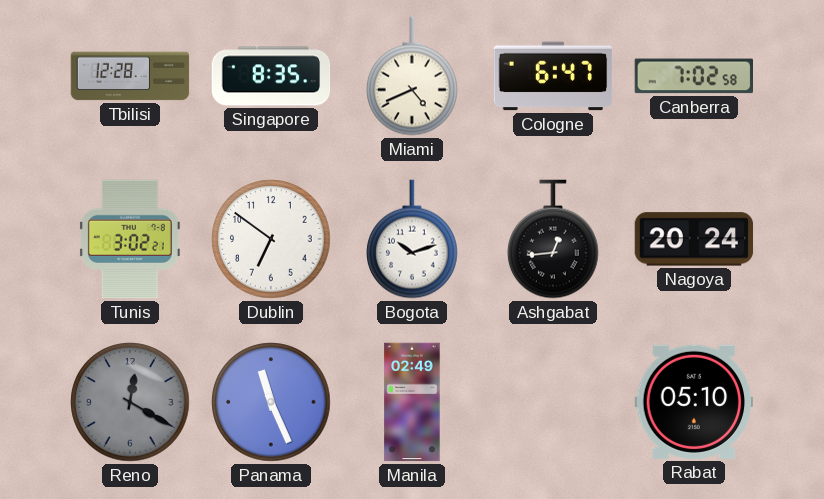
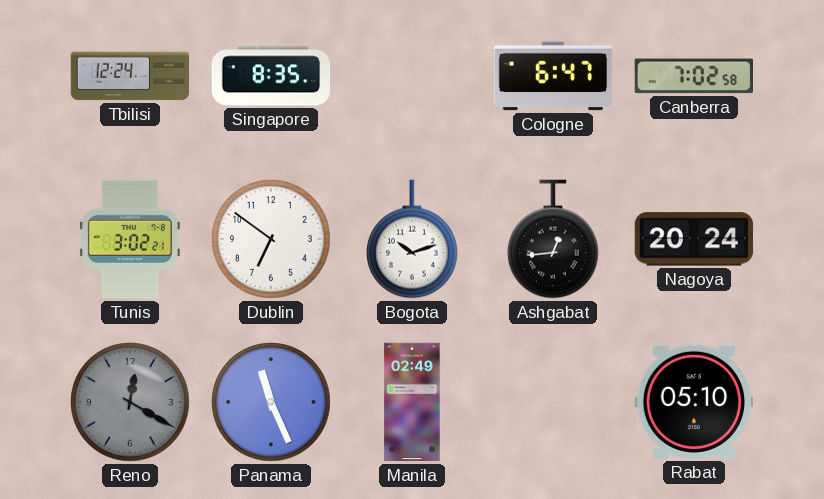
Tbilisi: 12:28 -> 12:24 (130, 76)
Miami: 4:41 -> none (413, 76)
